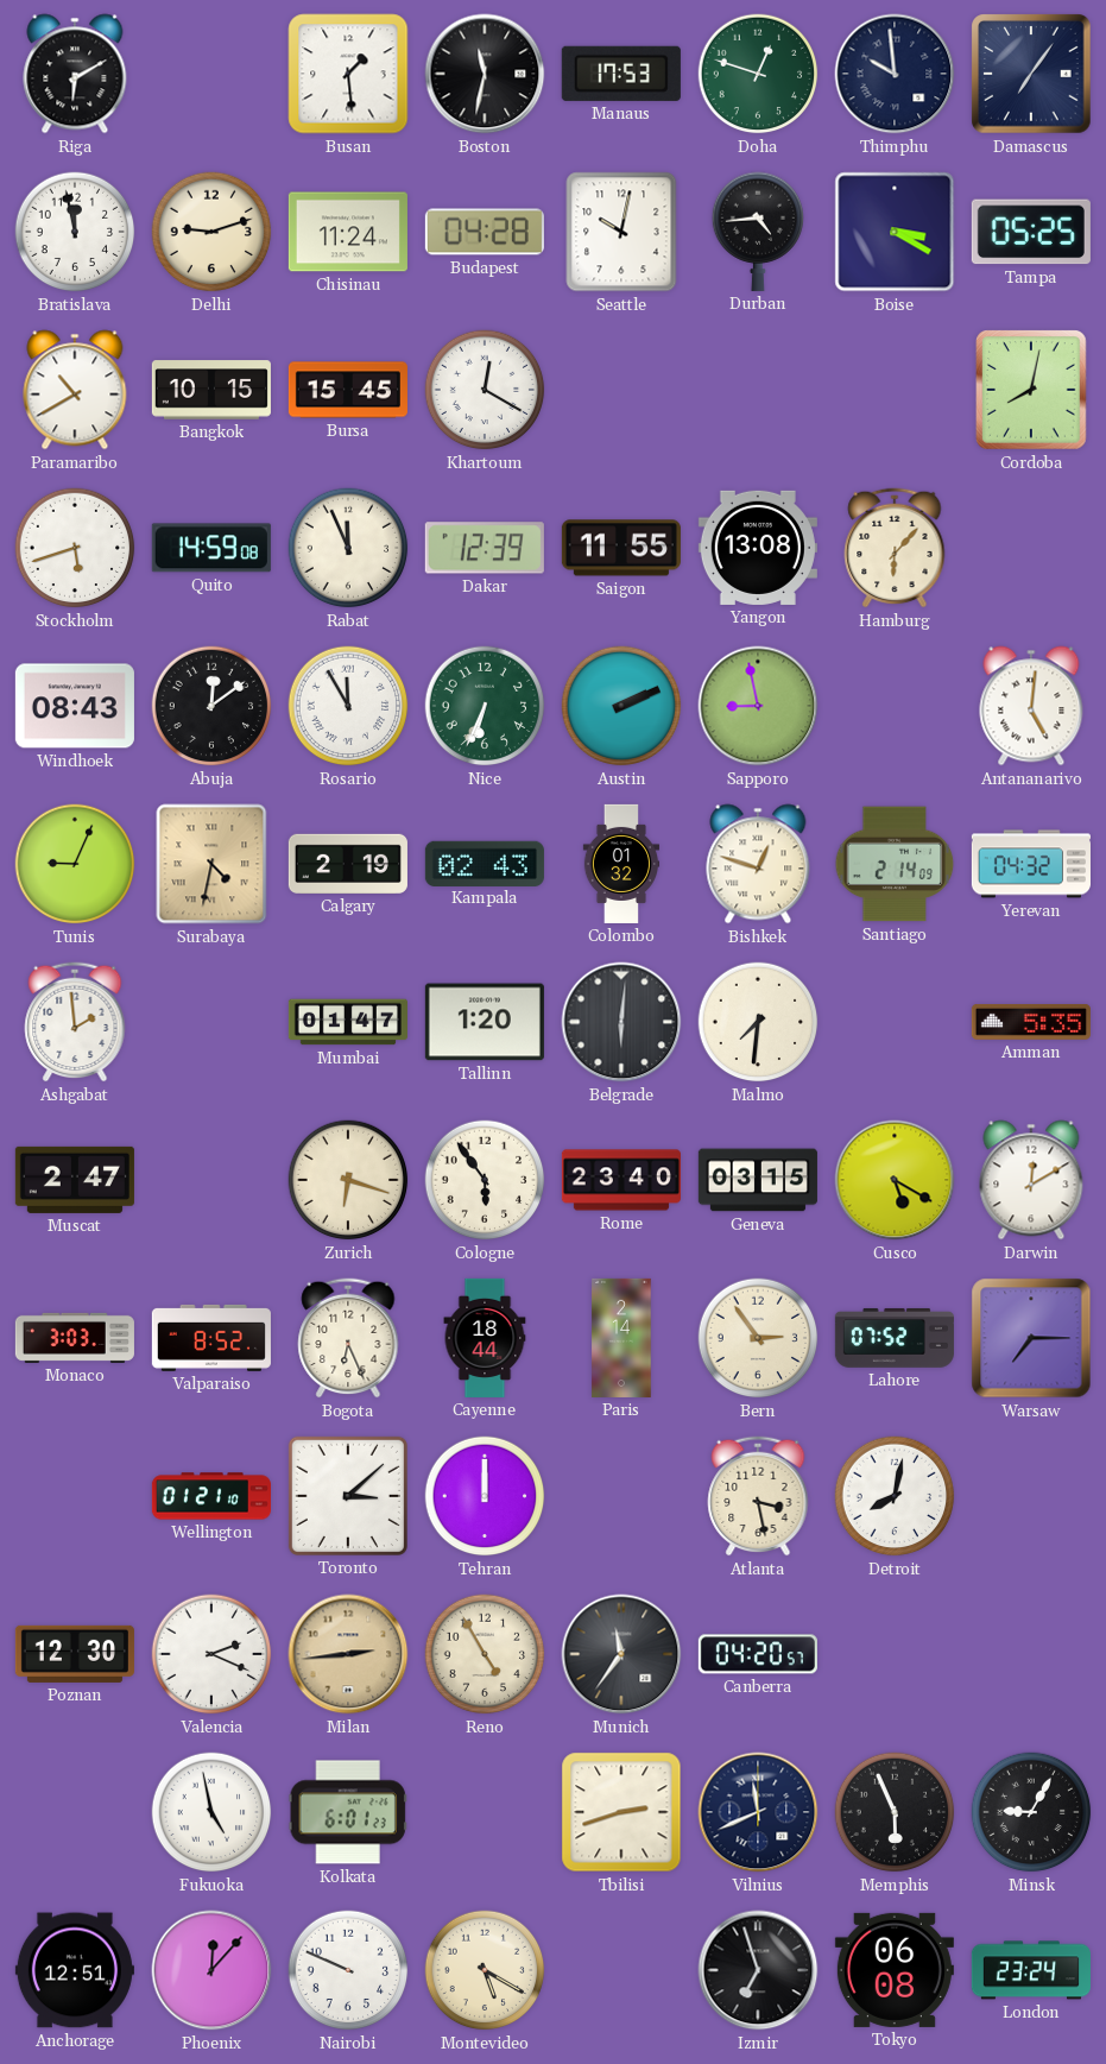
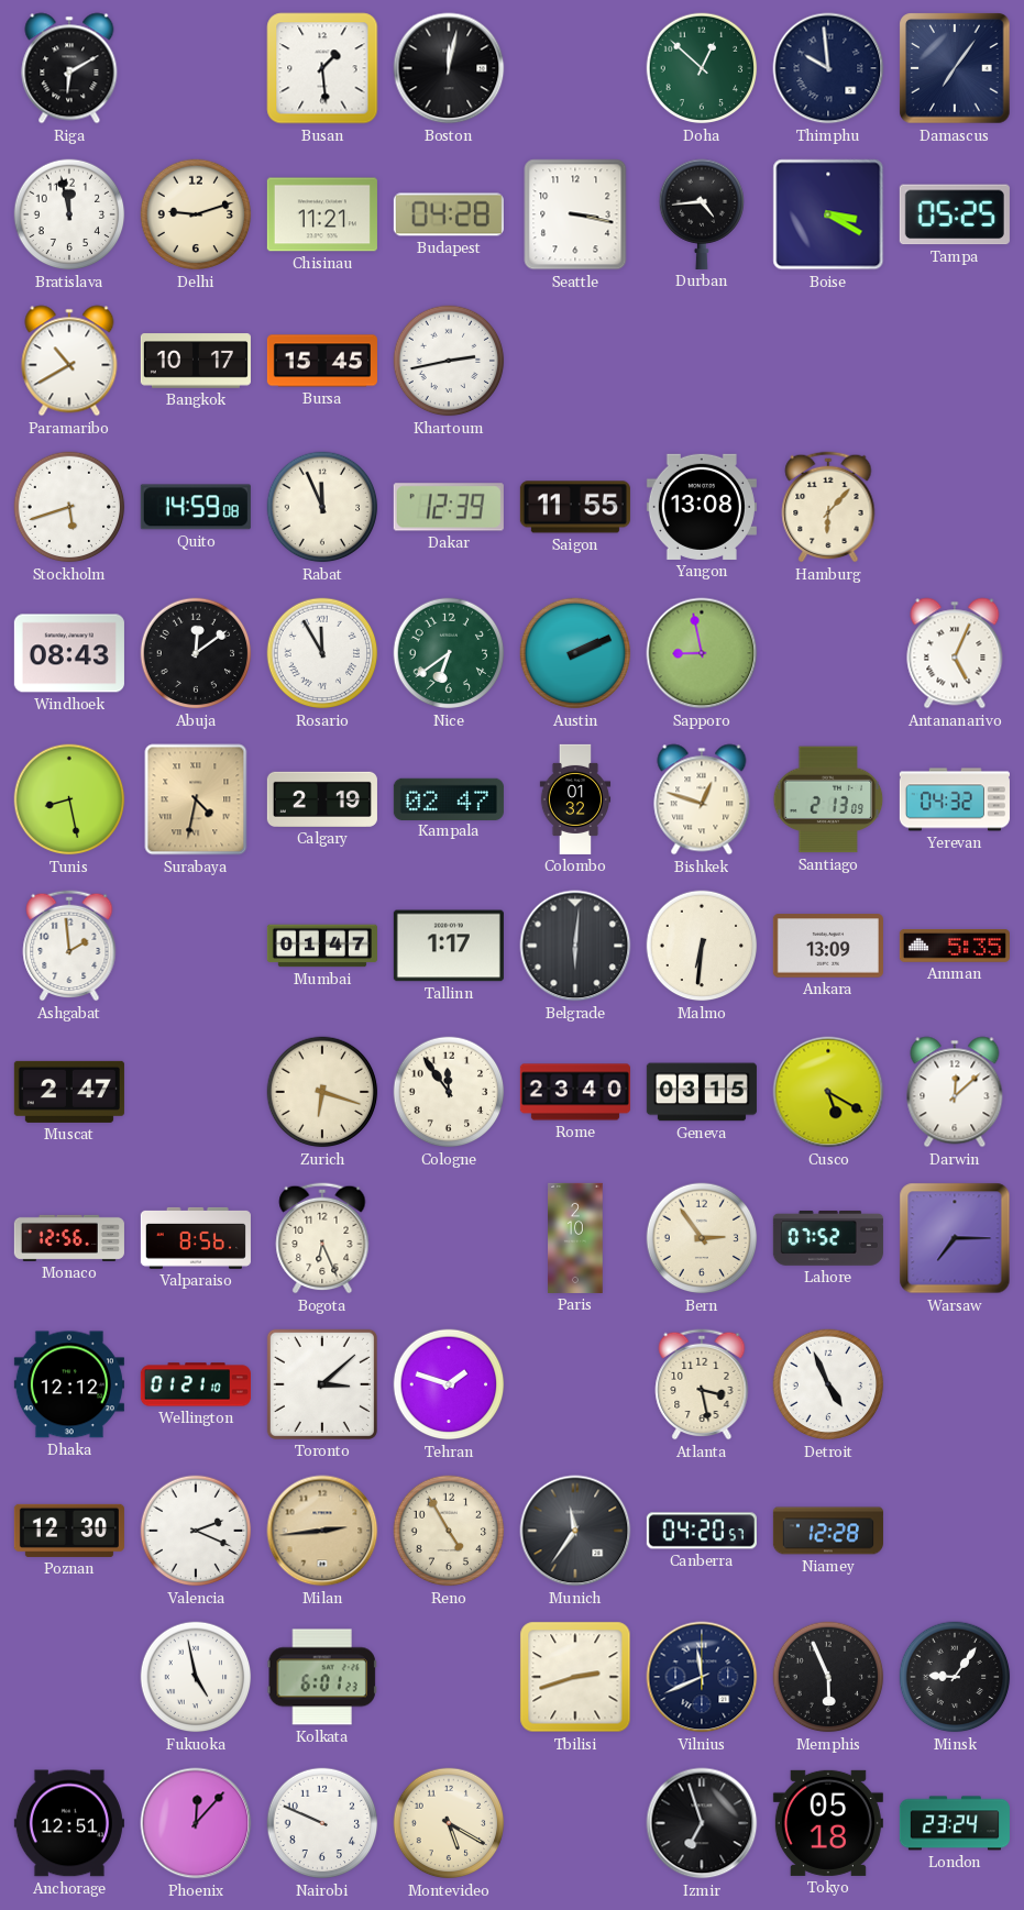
Boston: 11:32 -> 12:02 (449, 68)
Manaus: 17:53 -> none (621, 74)
Doha: 12:48 -> 12:52 (702, 68)
Chisinau: 11:24 -> 11:21 (322, 214)
Seattle: 10:02 -> 3:17 (575, 214)
Bangkok: 10:15 -> 10:17 (196, 361)
Khartoum: 12:20 -> 2:43 (449, 361)
Cordoba: 8:02 -> none (1031, 390)
Nice: 6:34 -> 6:39 (449, 653)
Antananarivo: 5:01 -> 5:04 (955, 653)
Tunis: 9:04 -> 8:28 (69, 799)
Kampala: 02:43 -> 02:47 (449, 798)
Santiago: 2:14 -> 2:13 (828, 799)
Tallinn: 1:20 -> 1:17 (449, 946)
Malmo: 7:31 -> 6:31 (702, 946)
Ankara: none -> 13:09 (828, 946)
Cologne: 5:54 -> 11:54 (449, 1092)
Darwin: 12:10 -> 12:08 (955, 1092)
Monaco: 3:03 -> 12:56 (69, 1238)
Valparaiso: 8:52 -> 8:56 (196, 1238)
Cayenne: 18:44 -> none (485, 1338)
Paris: 2:14 -> 2:10 (575, 1238)
Dhaka: none -> 12:12 (69, 1384)
Tehran: 12:00 -> 1:48 (449, 1384)
Detroit: 8:02 -> 4:56 (828, 1384)
Niamey: none -> 12:28 (828, 1531)
Minsk: 9:05 -> 9:06 (955, 1677)
Tokyo: 06:08 -> 05:18 (828, 1823)
